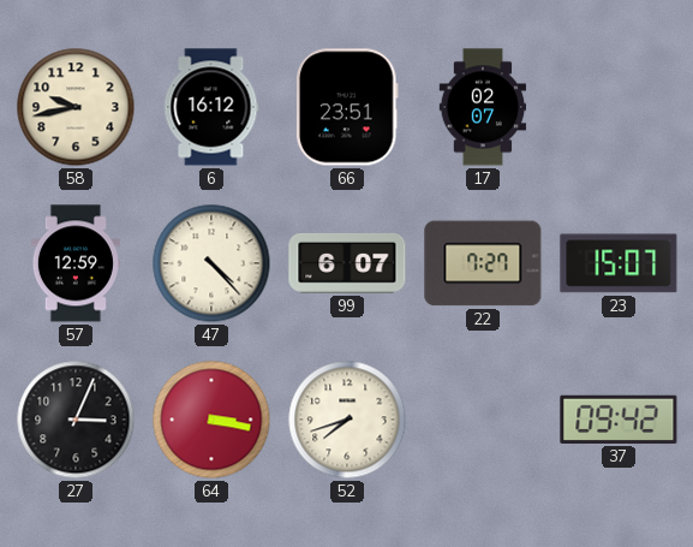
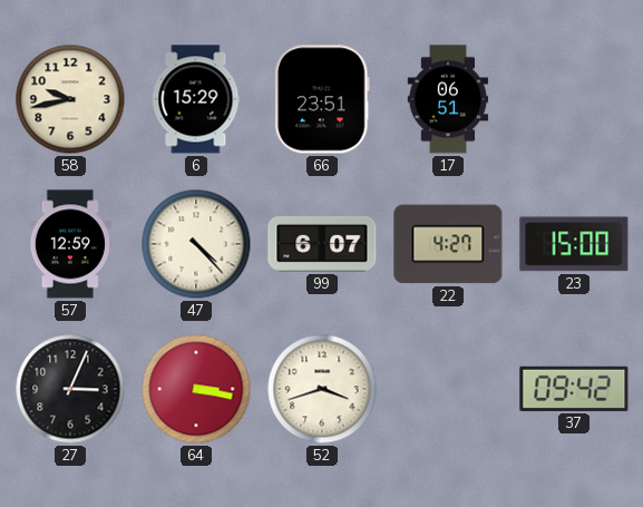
6: 16:12 -> 15:29 (196, 99)
17: 02:07 -> 06:51 (448, 99)
22: 7:27 -> 4:27 (448, 244)
23: 15:07 -> 15:00 (574, 244)
52: 7:42 -> 3:42 (322, 389)
